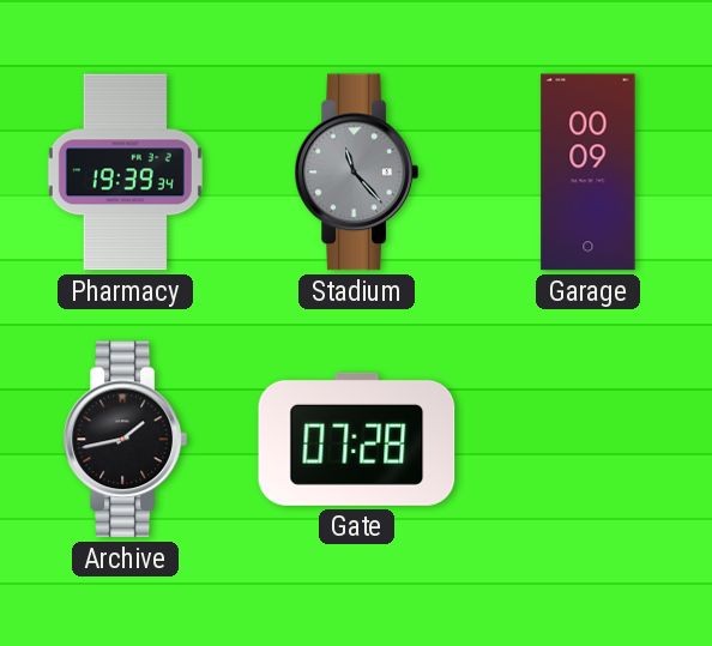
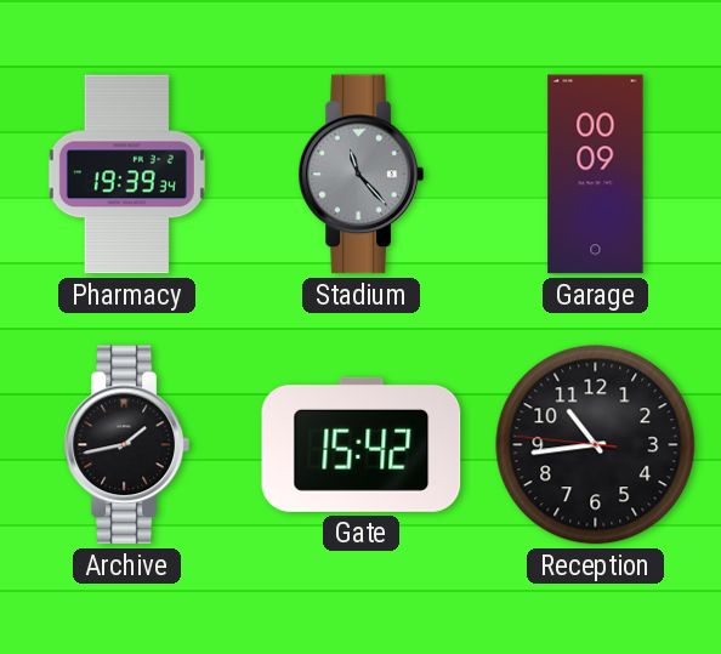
Gate: 07:28 -> 15:42 (362, 444)
Reception: none -> 10:43 (596, 445)
